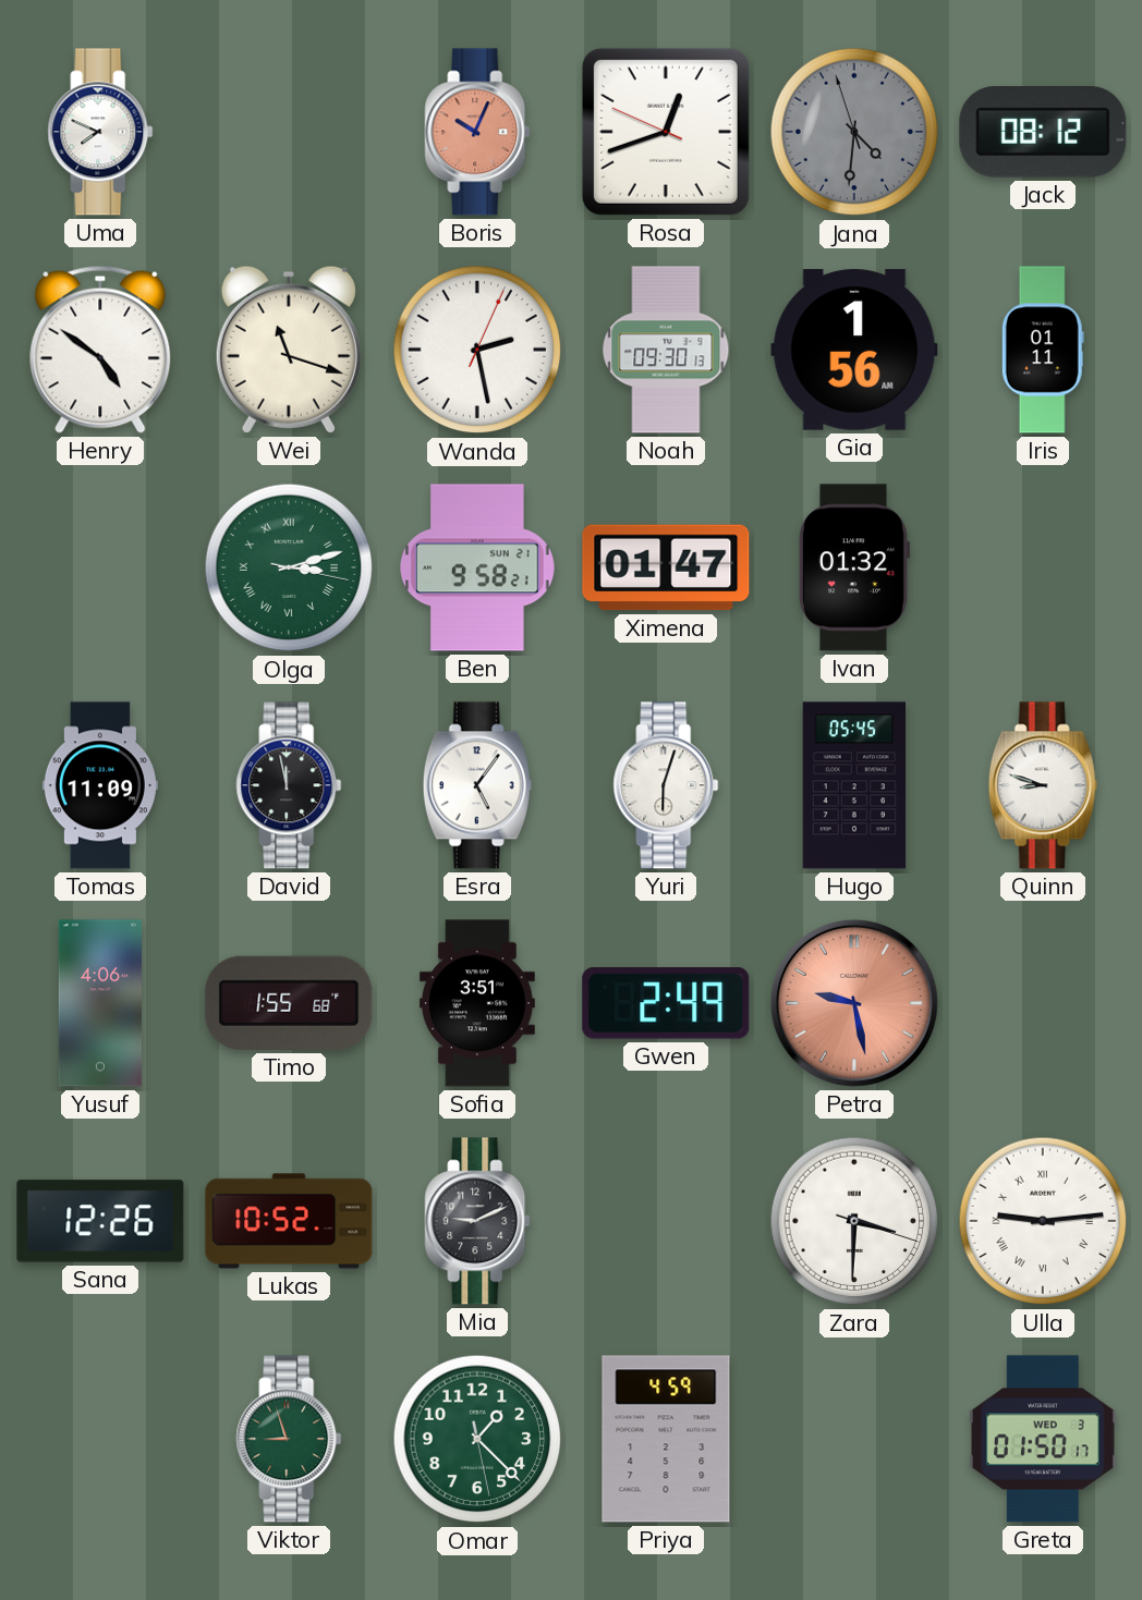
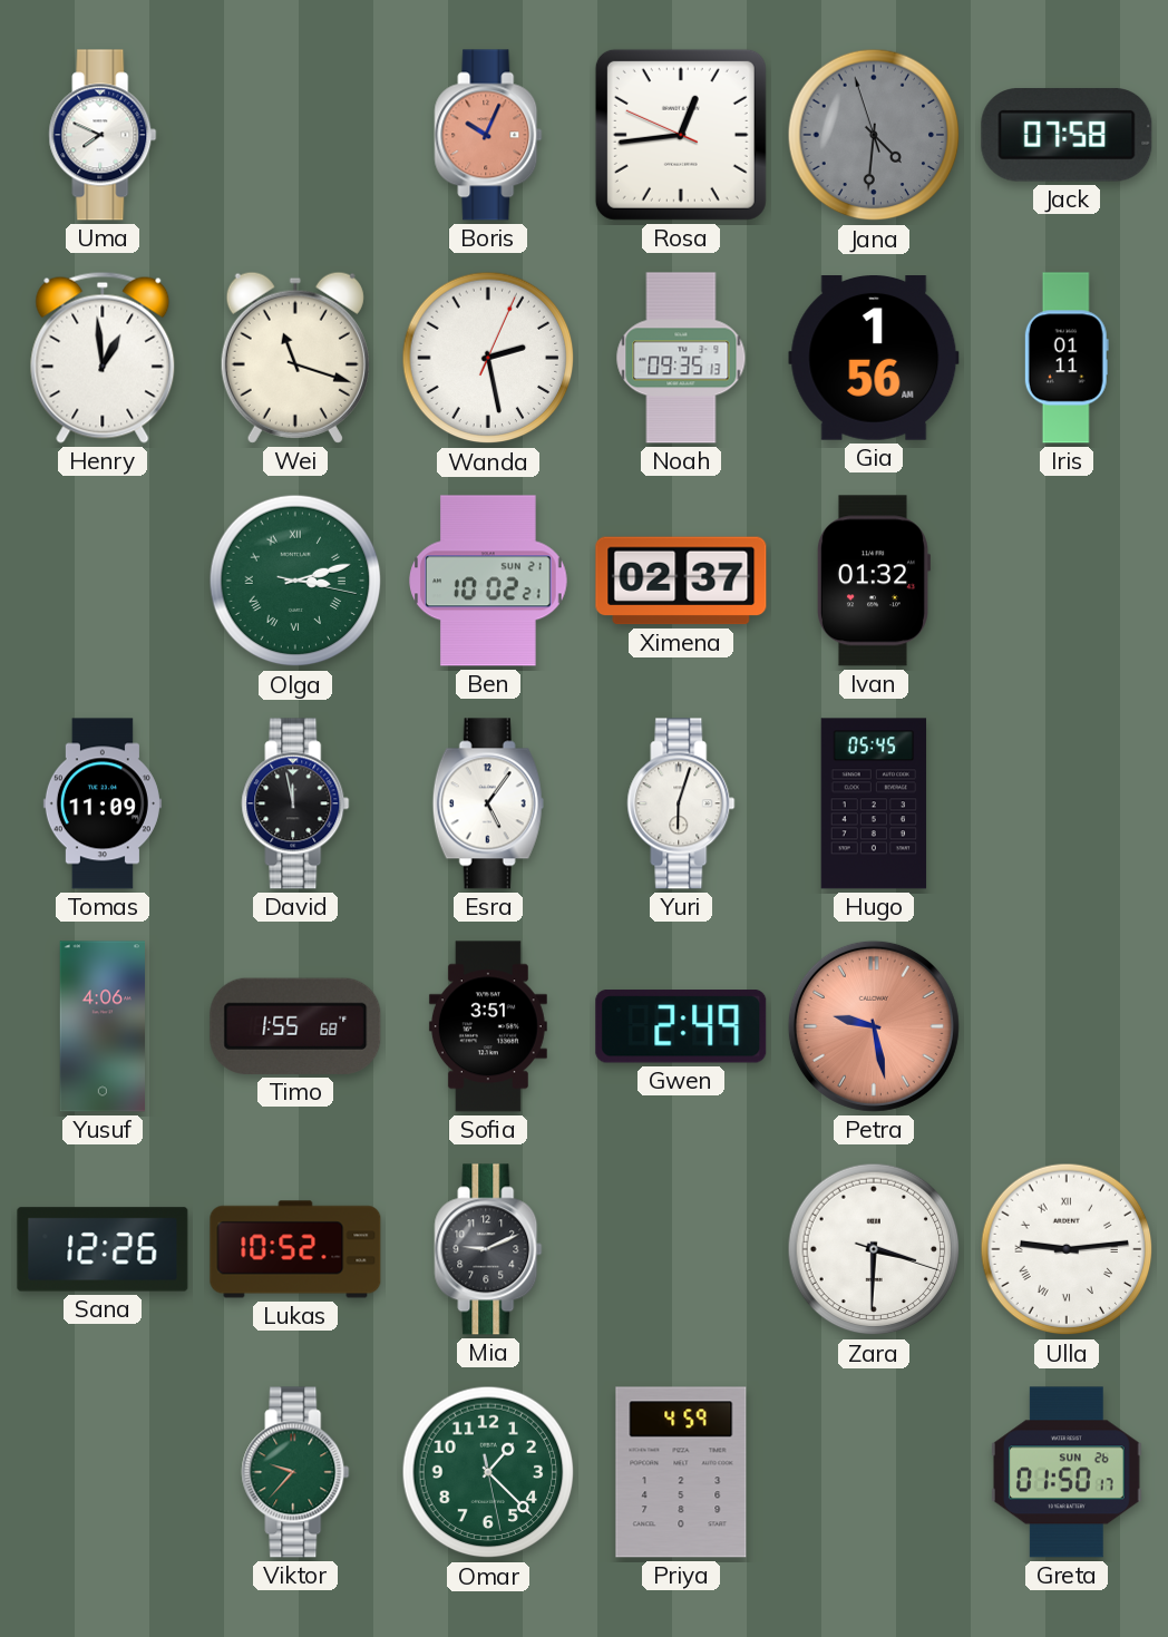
Rosa: 12:41 -> 12:43 (681, 135)
Jack: 08:12 -> 07:58 (1067, 135)
Henry: 4:51 -> 12:59 (103, 358)
Noah: 09:30 -> 09:35 (681, 358)
Ben: 9:58 -> 10:02 (488, 581)
Ximena: 01:47 -> 02:37 (681, 581)
Quinn: 8:48 -> none (1043, 785)
Viktor: 8:57 -> 9:37 (295, 1472)
Greta date: WED 3 -> SUN 26 (1067, 1472)
